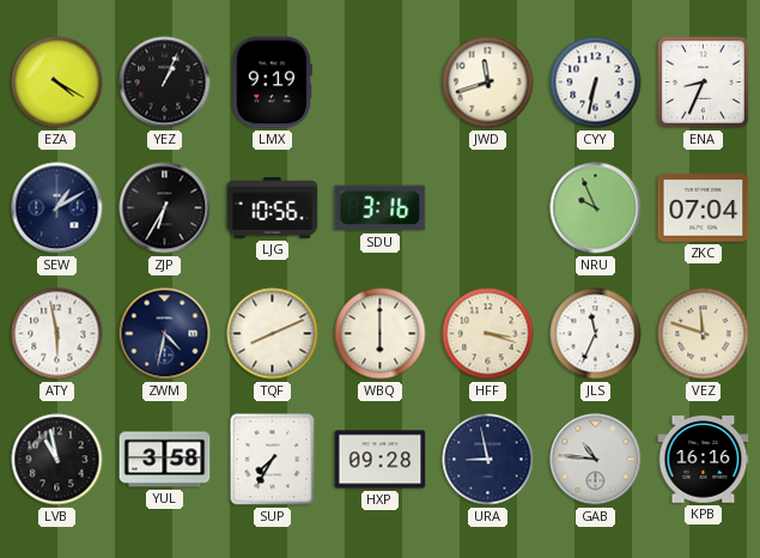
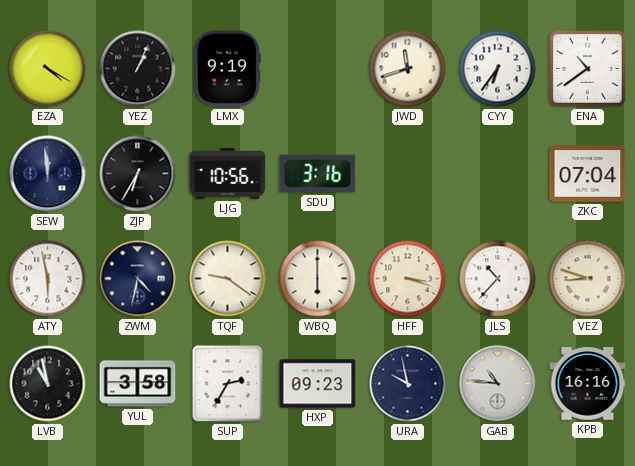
CYY: 6:32 -> 6:36 (498, 69)
ENA: 8:34 -> 10:39 (587, 68)
SEW: 1:10 -> 11:59 (48, 174)
NRU: 9:56 -> none (596, 208)
TQF: 8:11 -> 9:21 (228, 279)
JLS: 11:34 -> 10:37 (498, 279)
VEZ: 11:48 -> 8:48 (588, 279)
SUP: 7:35 -> 2:35 (228, 384)
HXP: 09:28 -> 09:23 (318, 384)
URA: 8:58 -> 9:58 (408, 384)
